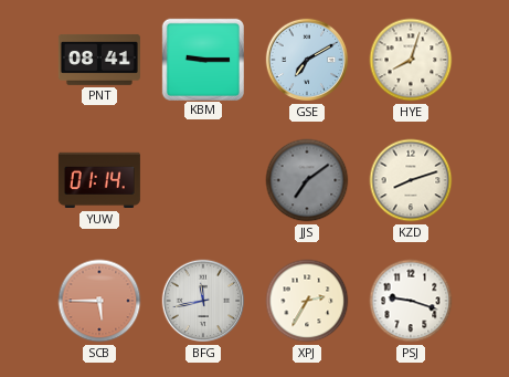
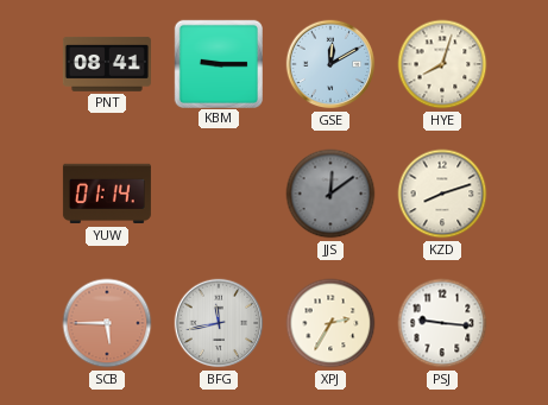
GSE: 7:10 -> 12:10 (330, 64)
JJS: 7:09 -> 12:09 (330, 194)
PSJ: 9:18 -> 9:16 (442, 323)
